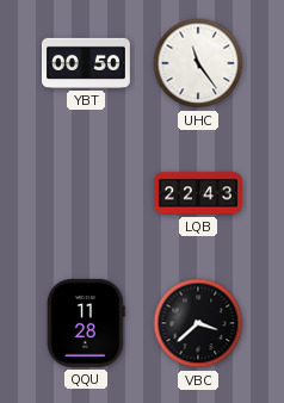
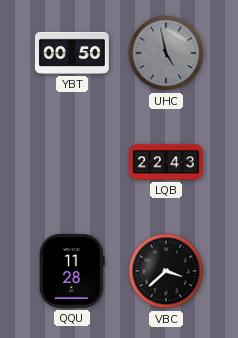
UHC: 11:24 -> 4:58 (166, 53)
UHC dial: white -> grey (166, 53)
